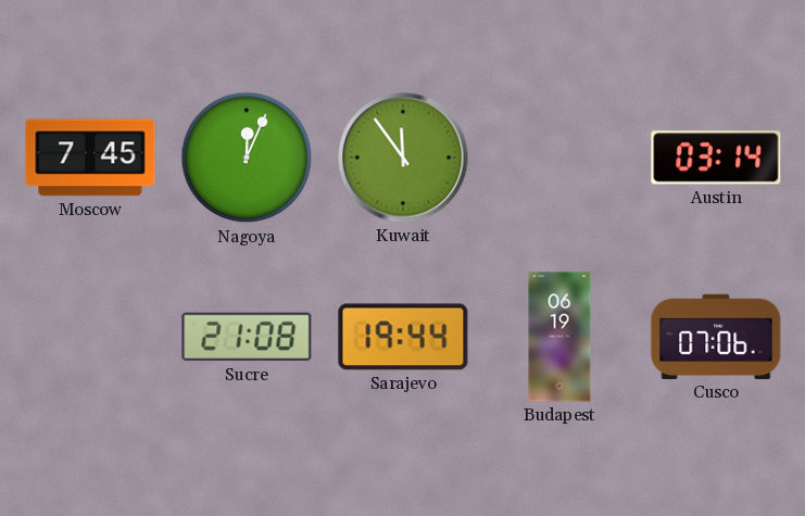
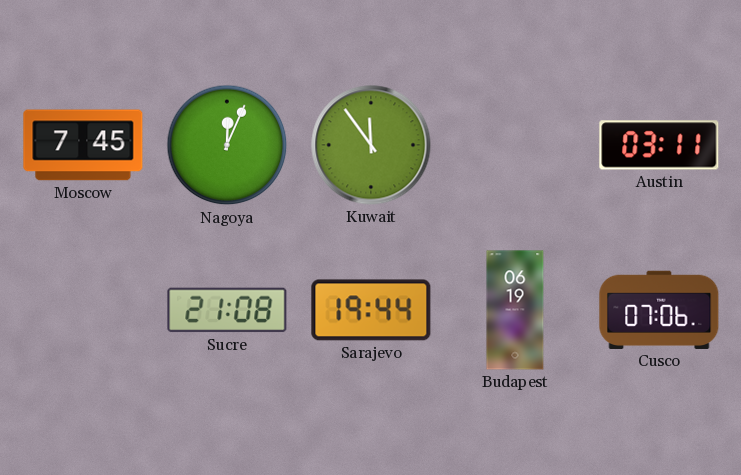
Austin: 03:14 -> 03:11 (659, 145)
